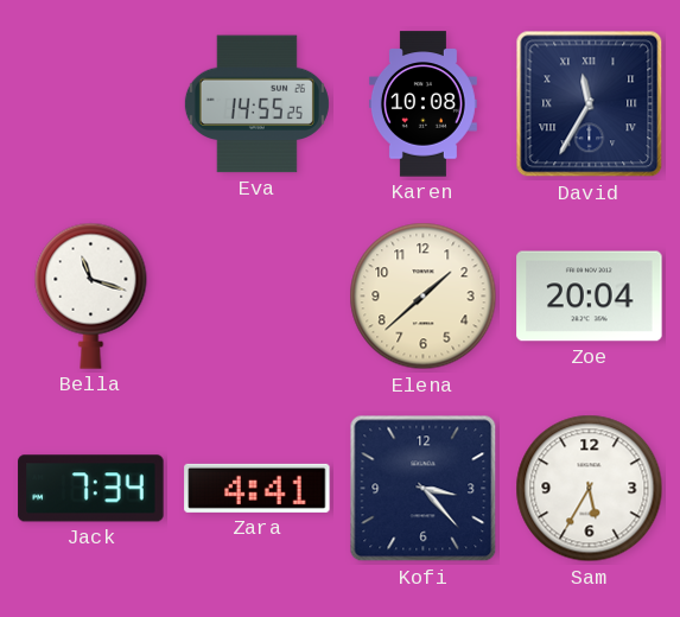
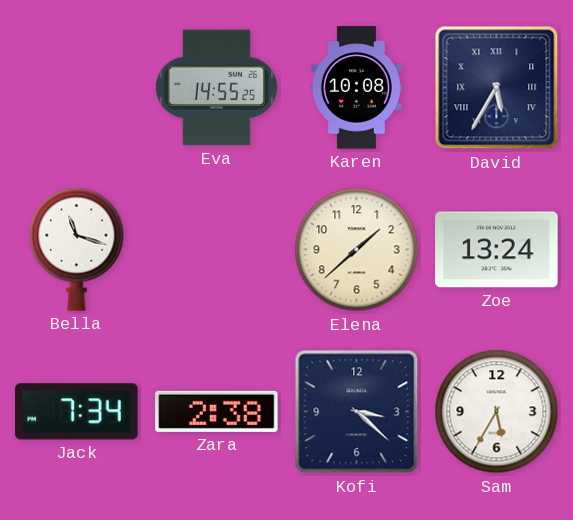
David: 11:35 -> 5:35 (497, 88)
Zoe: 20:04 -> 13:24 (497, 250)
Zara: 4:41 -> 2:38 (217, 411)
Kofi: 3:23 -> 3:22 (357, 412)
